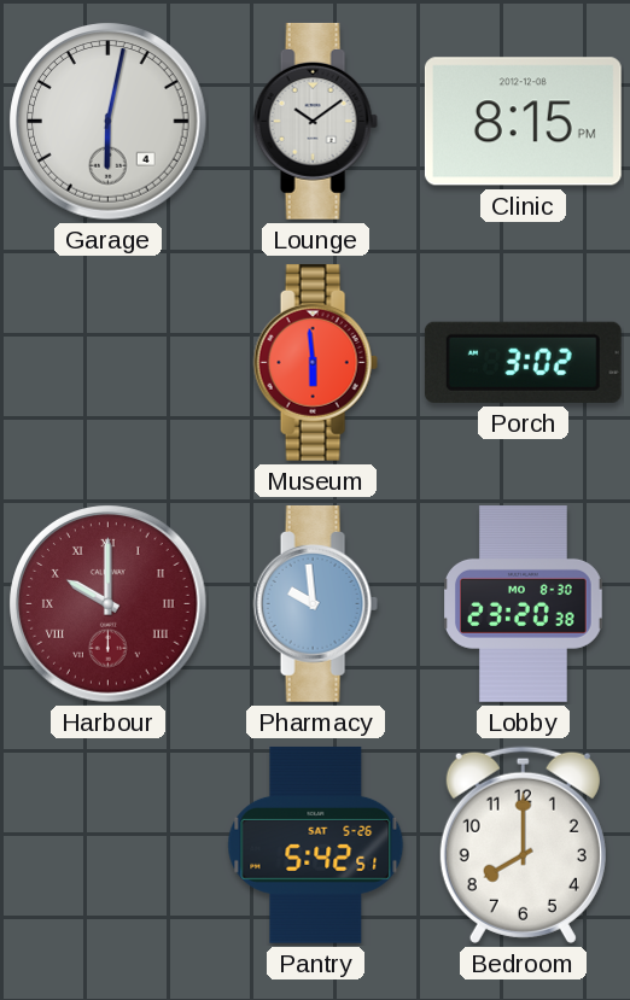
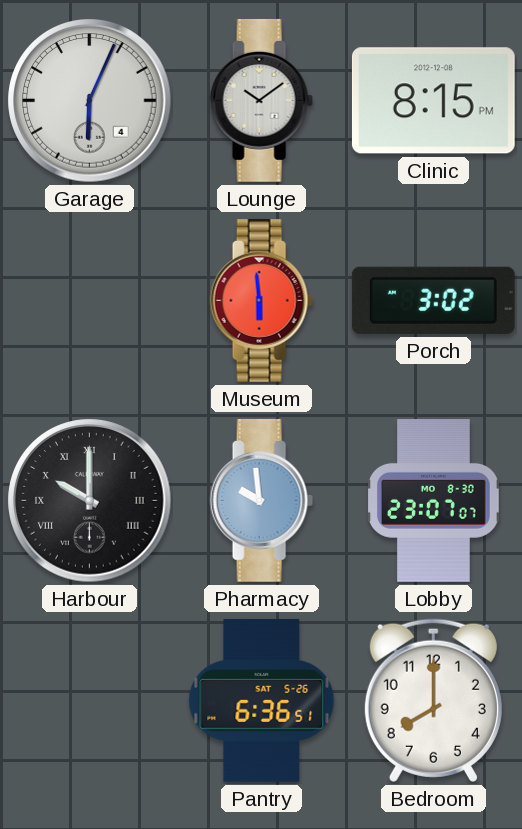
Garage: 6:02 -> 6:04 (90, 101)
Harbour dial: burgundy -> black (90, 501)
Lobby: 23:20 -> 23:07 (434, 501)
Pantry: 5:42 -> 6:36 (262, 700)
